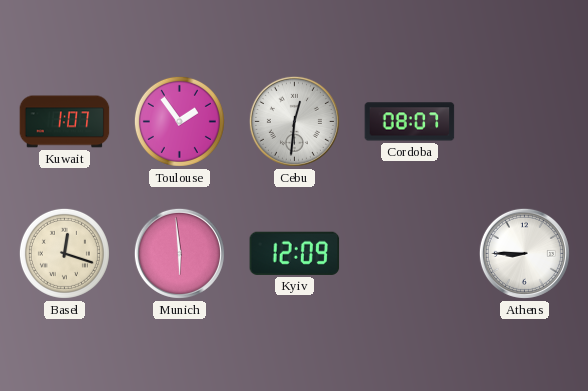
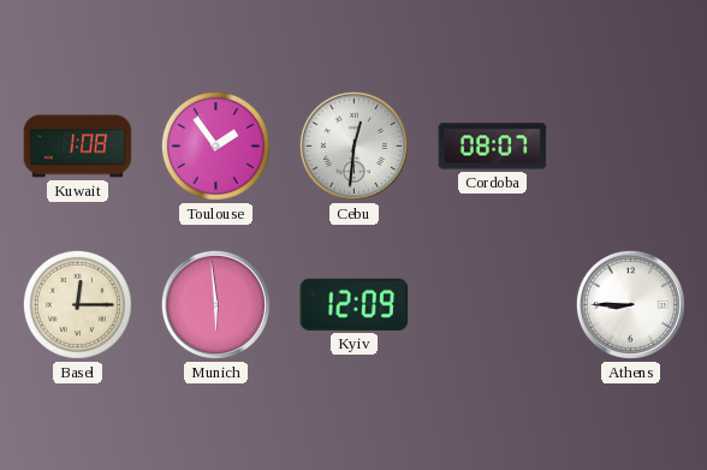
Kuwait: 1:07 -> 1:08 (78, 147)
Basel: 12:18 -> 12:15 (77, 304)
